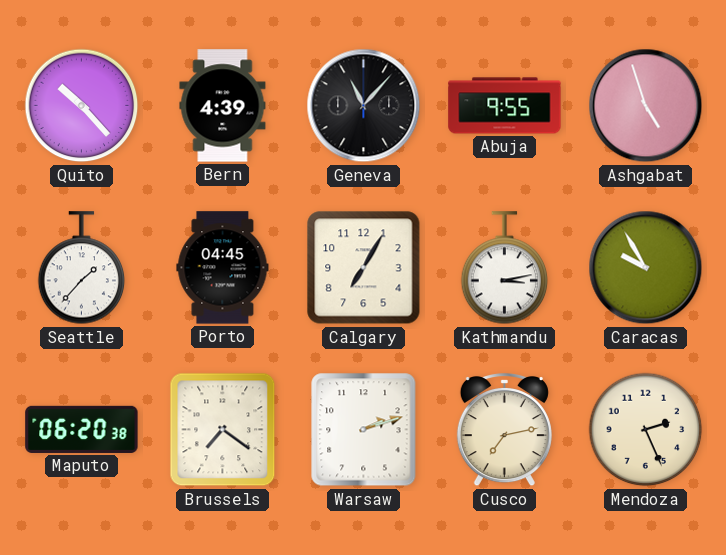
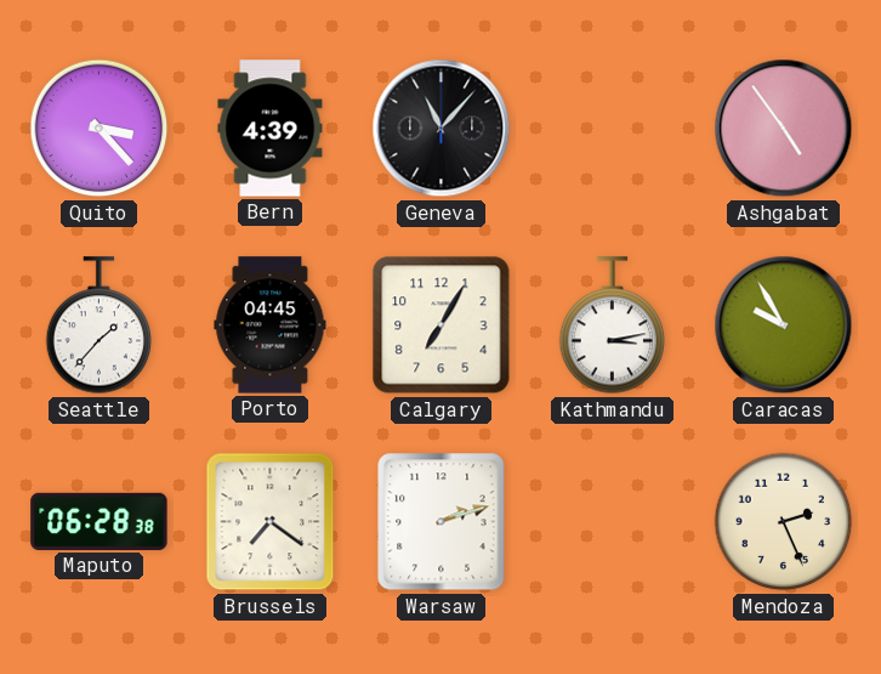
Quito: 10:23 -> 3:23 (100, 129)
Abuja: 9:55 -> none (505, 106)
Ashgabat: 4:57 -> 4:54 (784, 129)
Maputo: 06:20 -> 06:28 (100, 521)
Cusco: 7:13 -> none (504, 431)
